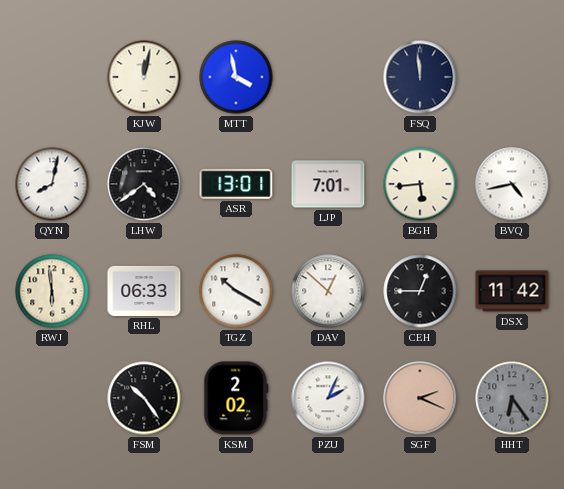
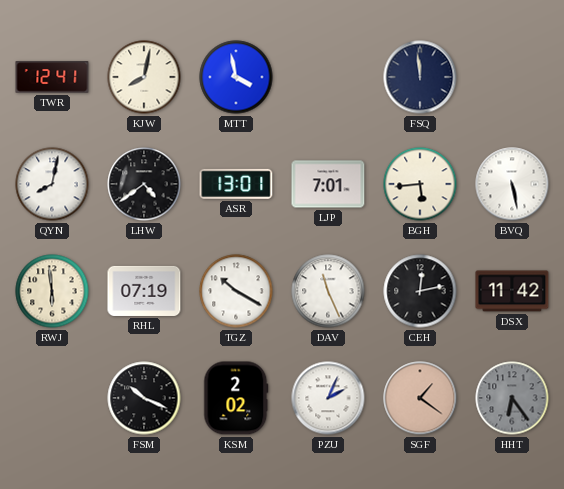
TWR: none -> 12:41 (52, 77)
KJW: 12:02 -> 8:02 (144, 77)
BVQ: 4:43 -> 5:28 (512, 184)
RHL: 06:33 -> 07:19 (144, 291)
DAV: 12:52 -> 11:26 (328, 291)
CEH: 12:45 -> 12:13 (420, 291)
FSM: 10:24 -> 10:19 (144, 398)
SGF: 2:19 -> 1:21 (420, 398)
